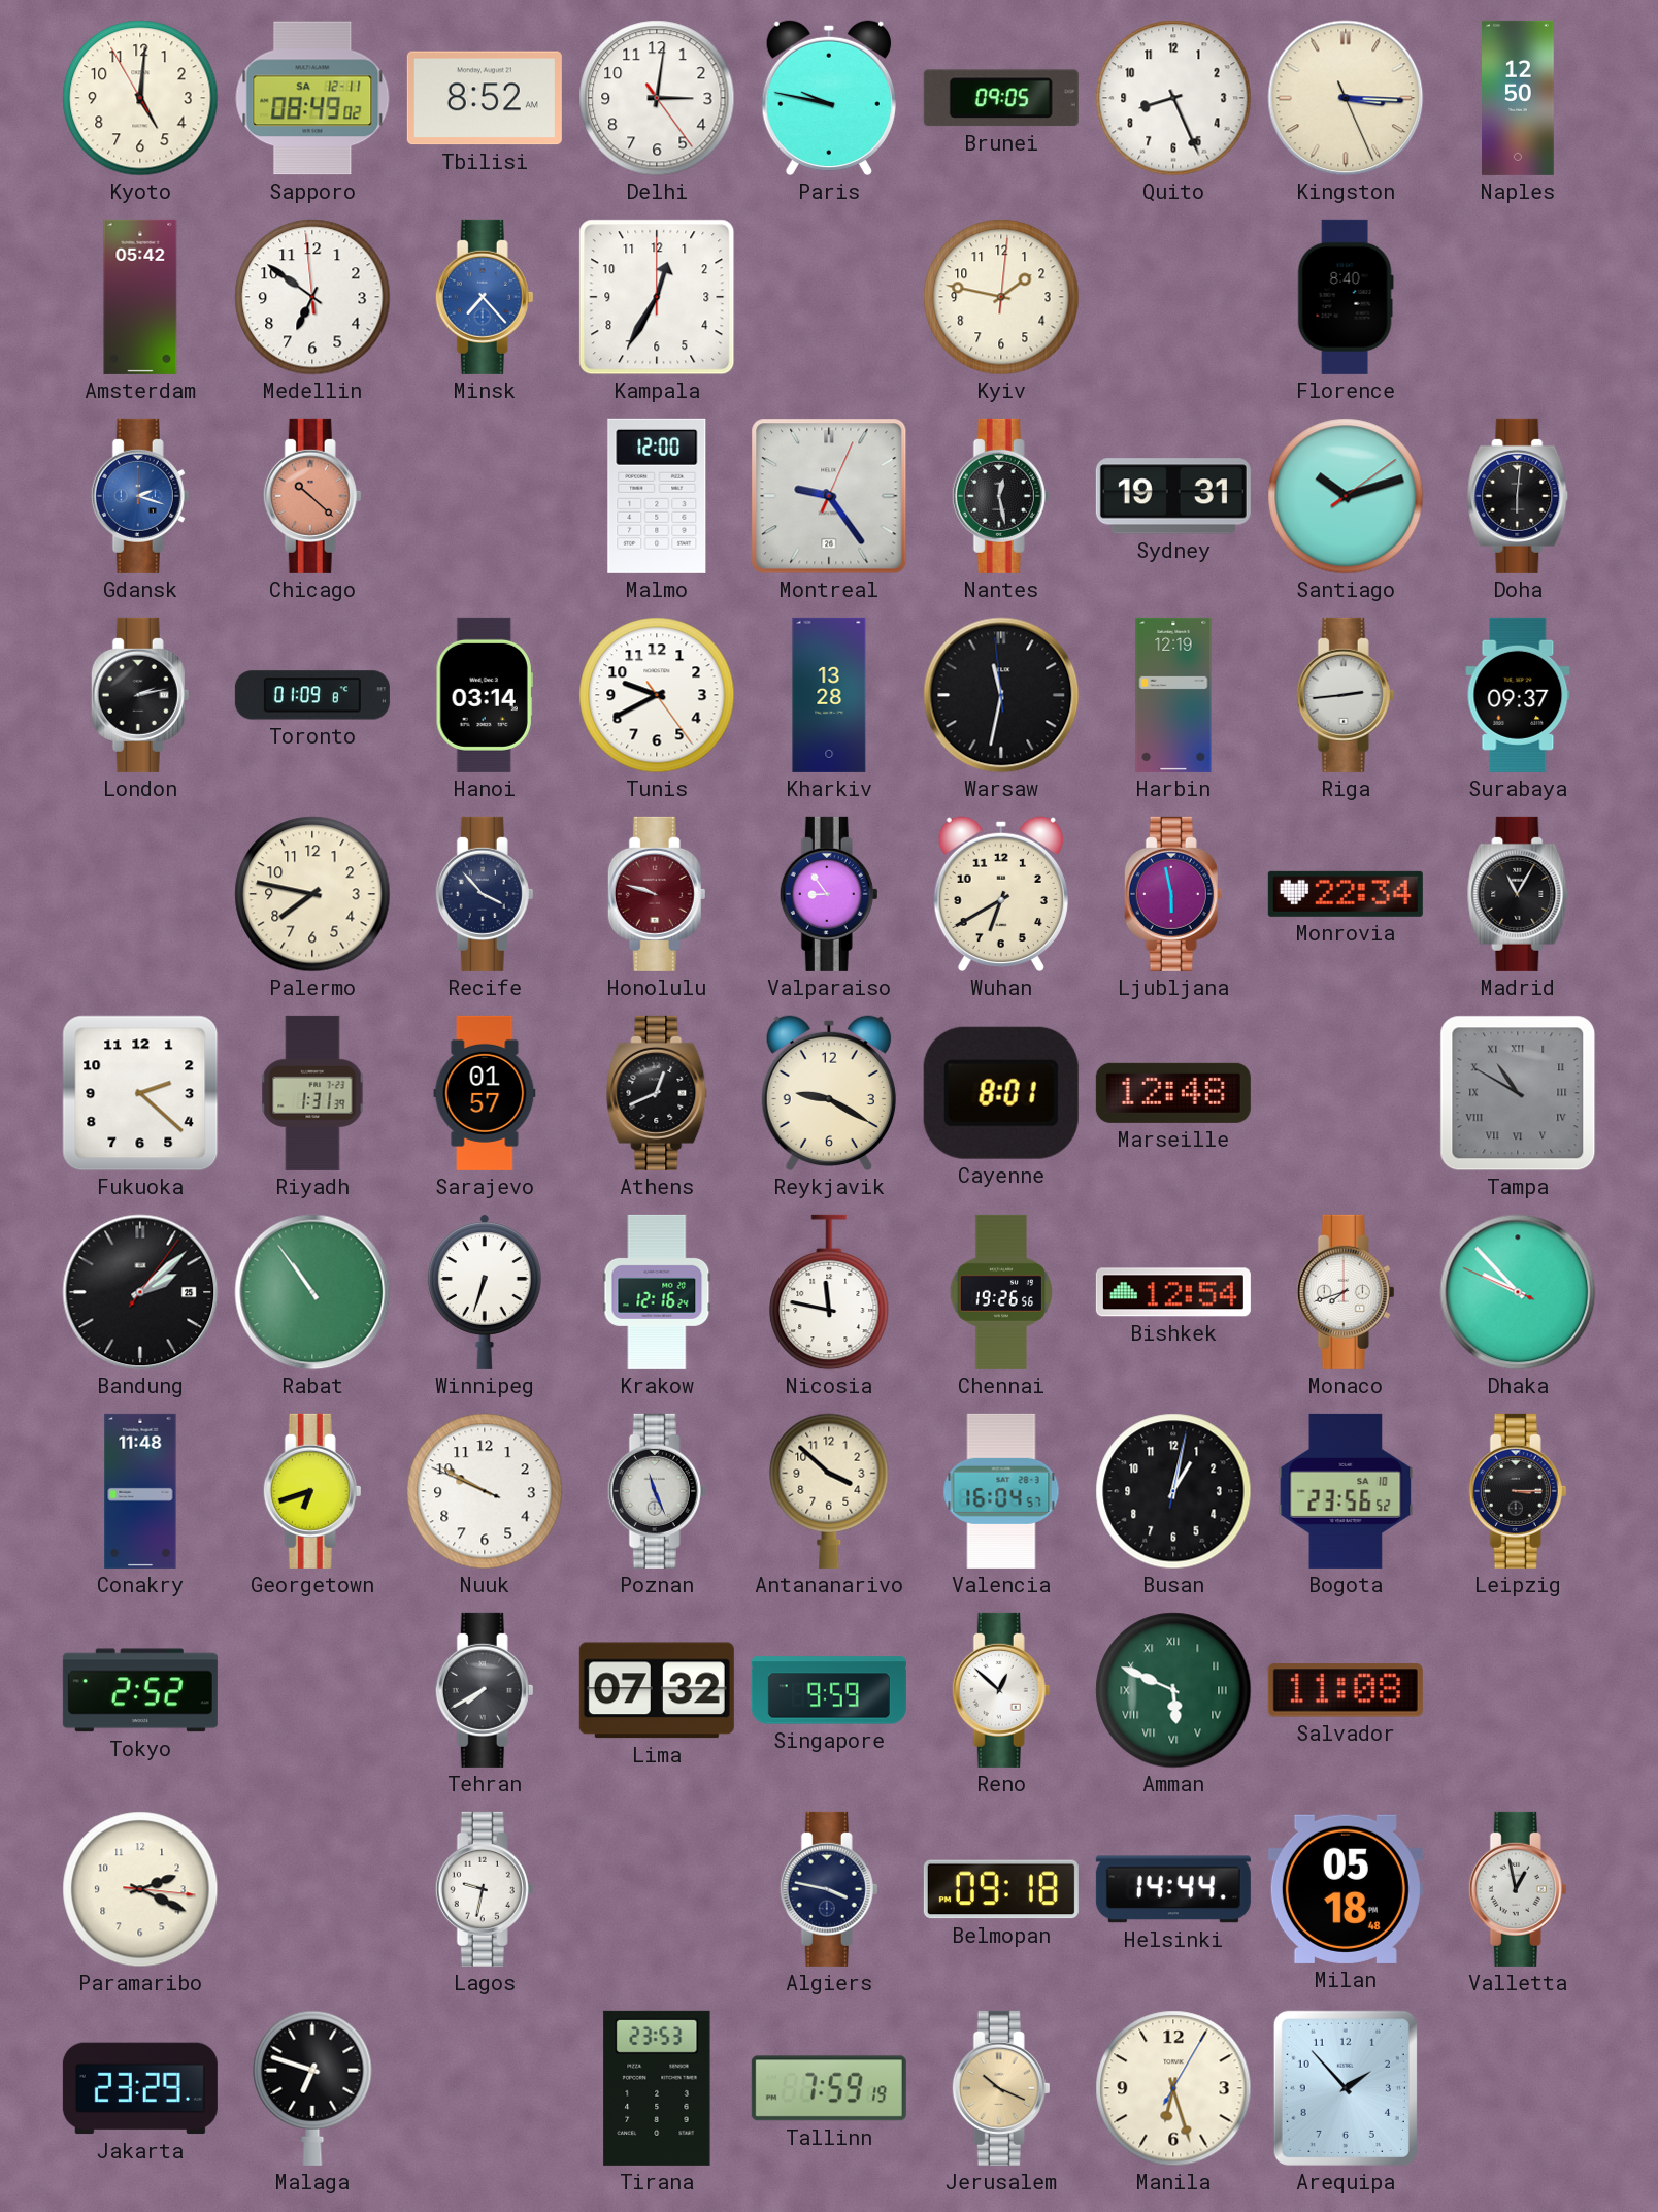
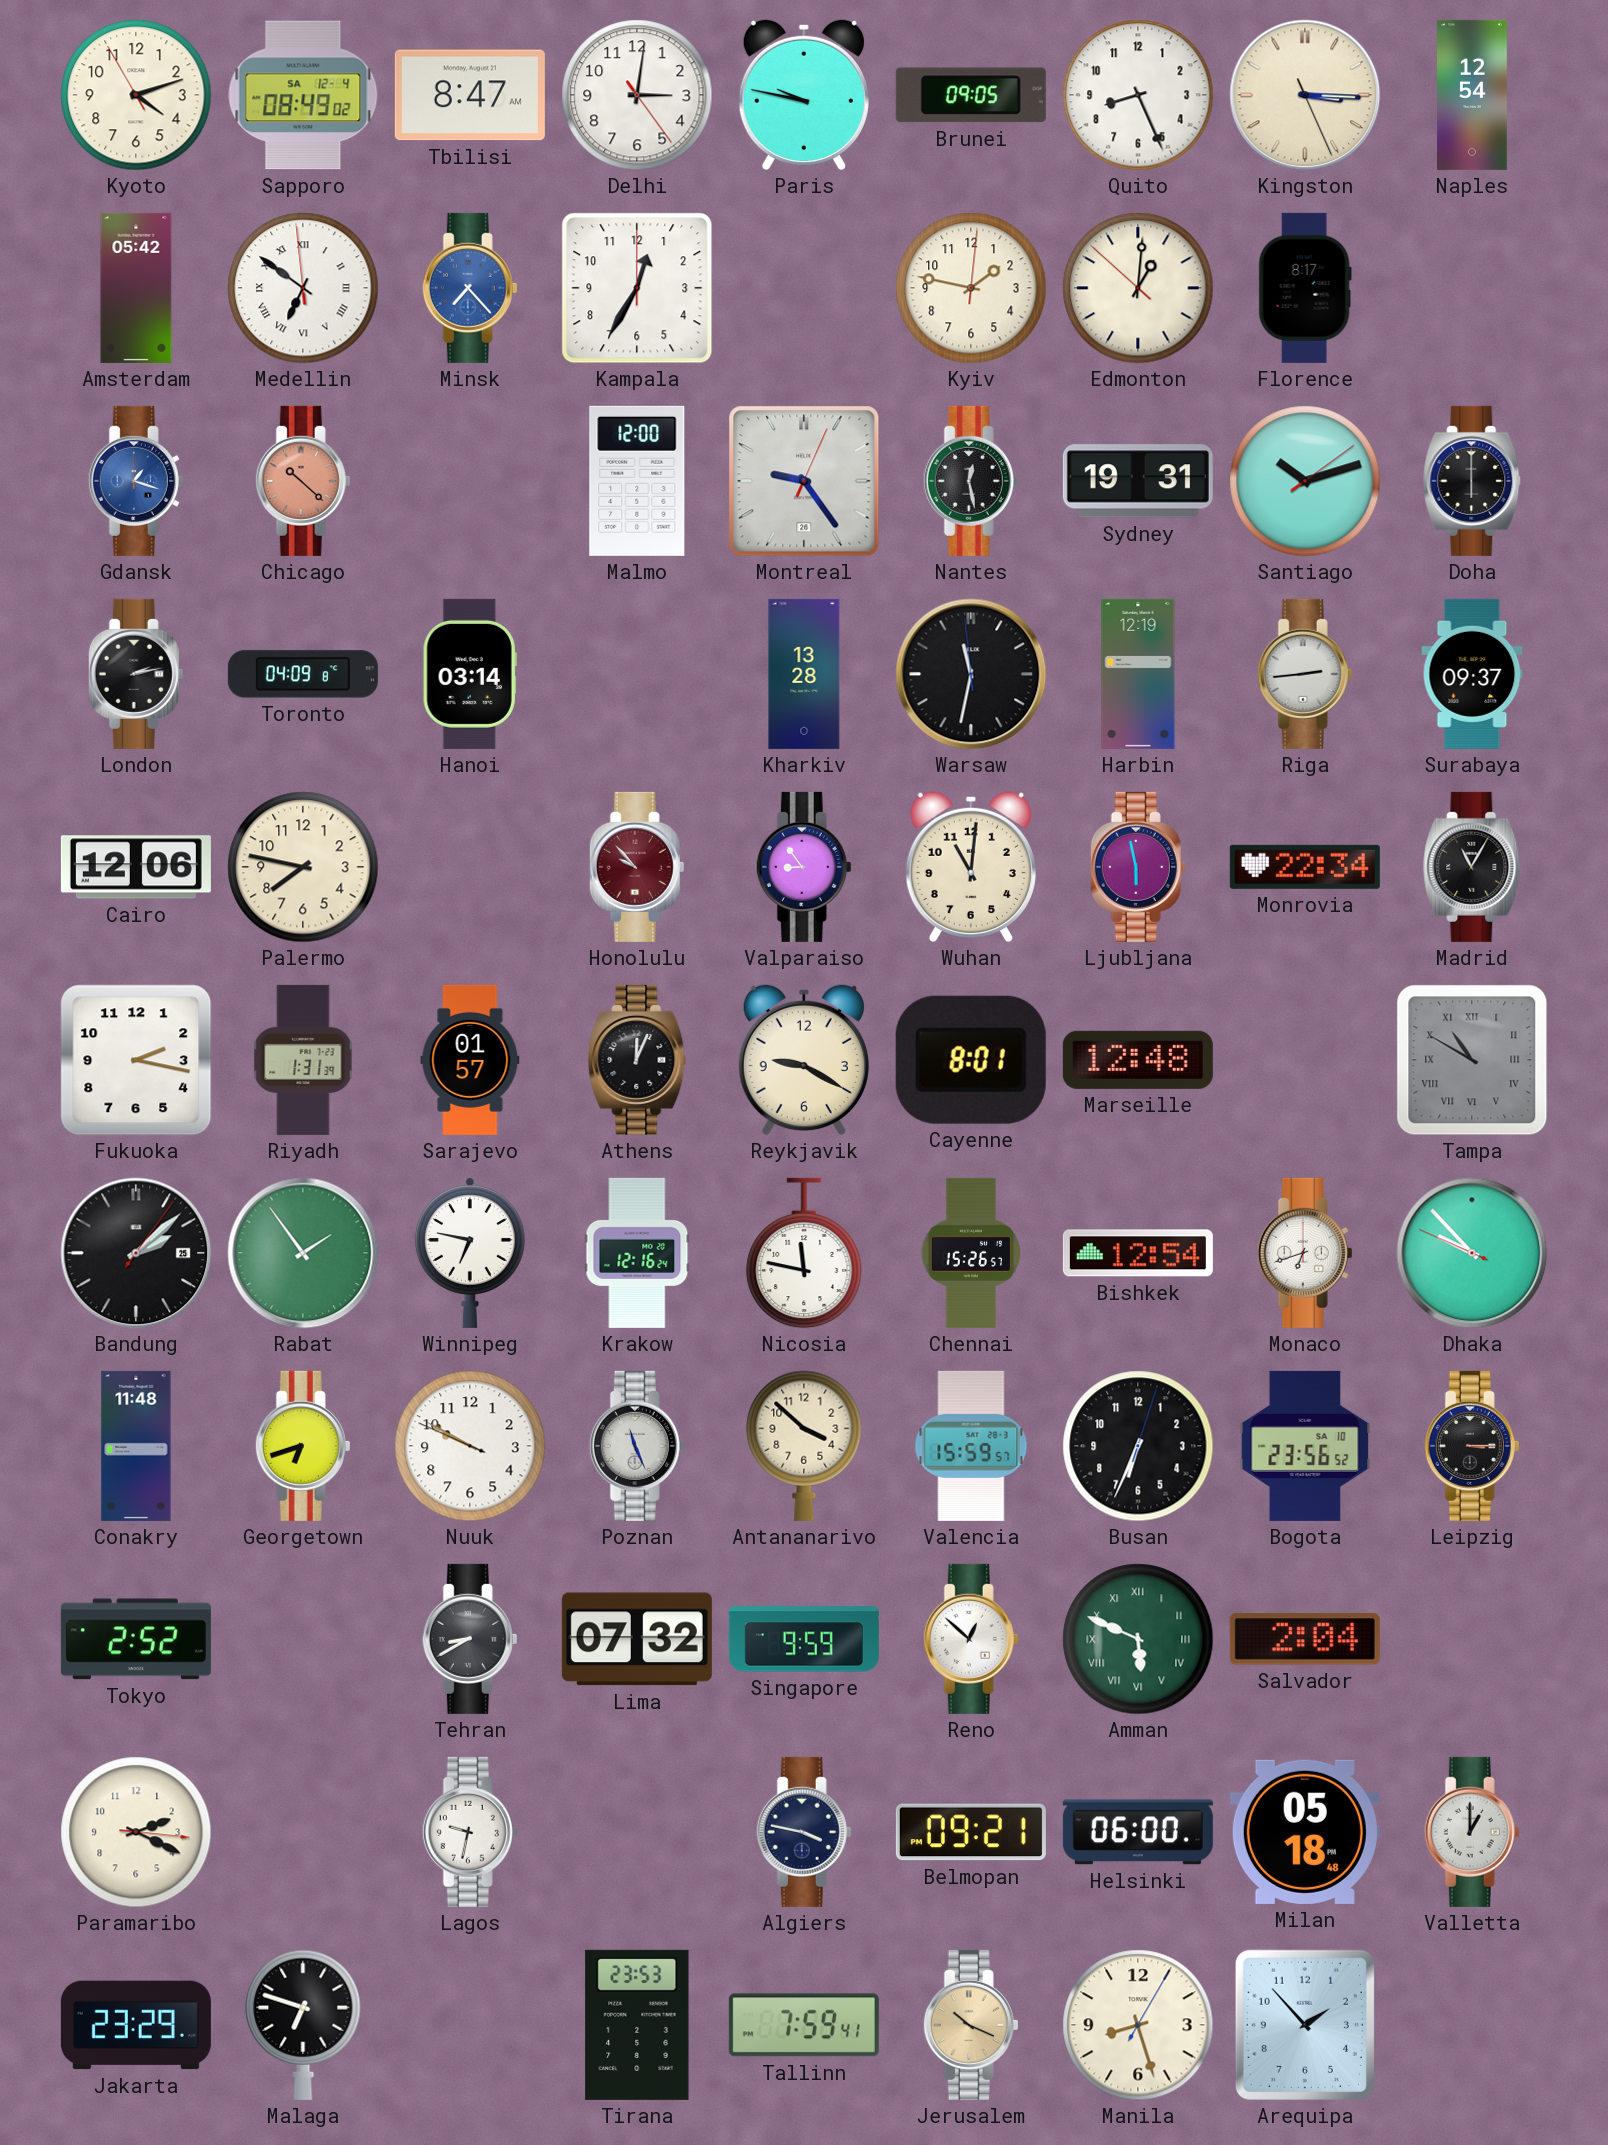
Kyoto: 5:00 -> 4:11 (136, 95)
Sapporo date: SA 12-11 -> SA 12-4 (303, 95)
Tbilisi: 8:52 -> 8:47 (470, 95)
Naples: 12:50 -> 12:54 (1473, 95)
Medellin numerals: Arabic -> Roman (303, 288)
Edmonton: none -> 1:00 (1138, 288)
Florence: 8:40 -> 8:17 (1305, 288)
Gdansk: 2:18 -> 1:18 (136, 481)
Doha: 6:01 -> 6:00 (1472, 481)
Toronto: 01:09 -> 04:09 (303, 674)
Tunis: 9:40 -> none (657, 695)
Cairo: none -> 12:06 (136, 867)
Recife: 3:53 -> none (485, 894)
Honolulu: 9:48 -> 9:53 (637, 867)
Wuhan: 6:40 -> 11:01 (971, 867)
Fukuoka: 2:22 -> 2:17 (136, 1060)
Athens: 12:41 -> 12:04 (637, 1060)
Rabat: 10:54 -> 1:54 (303, 1253)
Winnipeg: 6:33 -> 6:47 (470, 1253)
Chennai: 19:26 -> 15:26 (970, 1253)
Monaco: 7:42 -> 6:42 (1305, 1253)
Valencia: 16:04 -> 15:59 (971, 1446)
Busan: 1:02 -> 6:34 (1138, 1446)
Tehran: 7:40 -> 8:40 (470, 1639)
Salvador: 11:08 -> 2:04 (1305, 1639)
Belmopan: 09:18 -> 09:21 (971, 1832)
Helsinki: 14:44 -> 06:00 (1138, 1832)
Valletta: 12:58 -> 1:00 (1472, 1832)
Tallinn: 7:59:19 -> 7:59:41 (804, 2025)
Manila: 6:27 -> 8:27 (1138, 2025)
